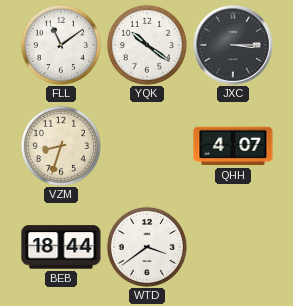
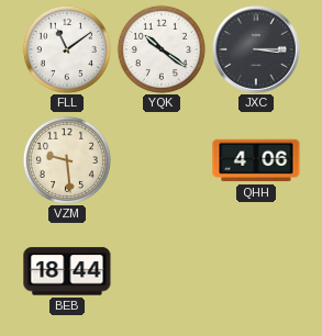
VZM: 8:33 -> 9:29 (67, 160)
QHH: 4:07 -> 4:06 (256, 160)
WTD: 3:39 -> none (147, 247)
